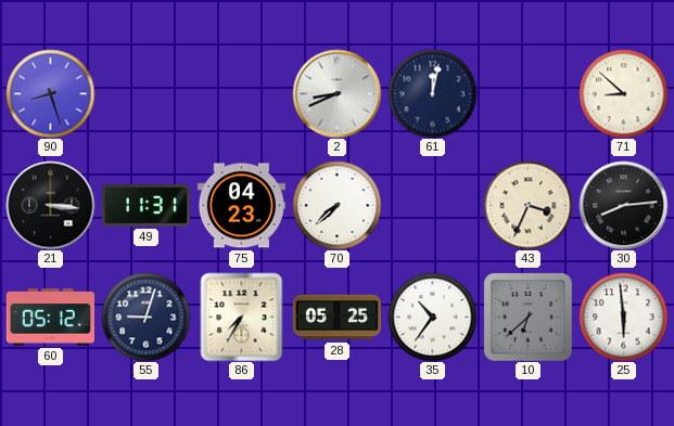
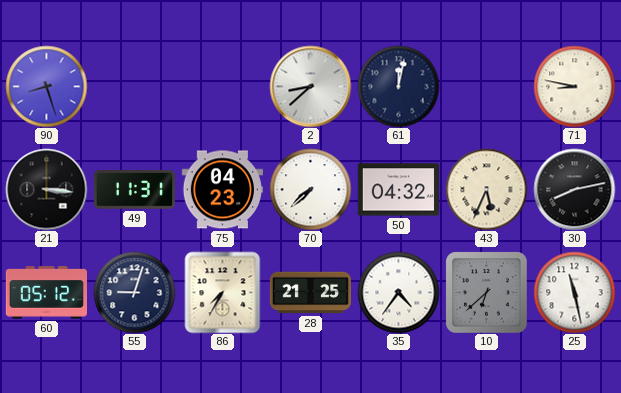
2: 8:41 -> 8:38 (310, 86)
71: 8:52 -> 8:47 (574, 86)
50: none -> 04:32 (398, 190)
43: 3:34 -> 5:34 (486, 189)
30: 8:14 -> 8:13 (574, 189)
28: 05:25 -> 21:25 (310, 293)
35: 10:36 -> 4:36 (398, 292)
25: 5:59 -> 11:28 (574, 292)
